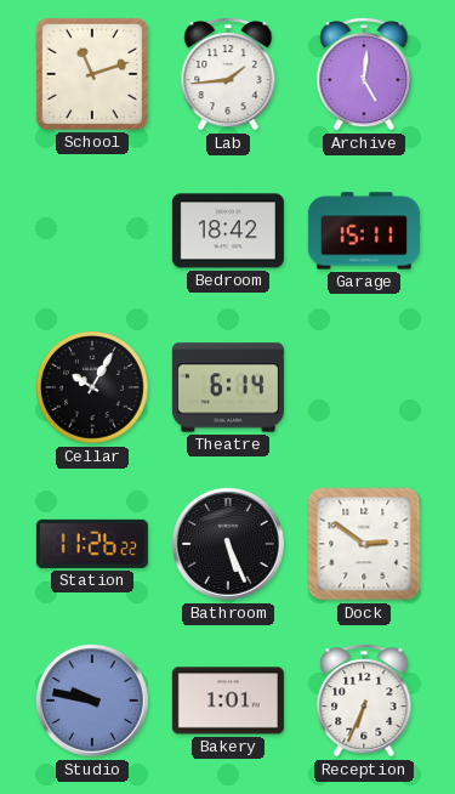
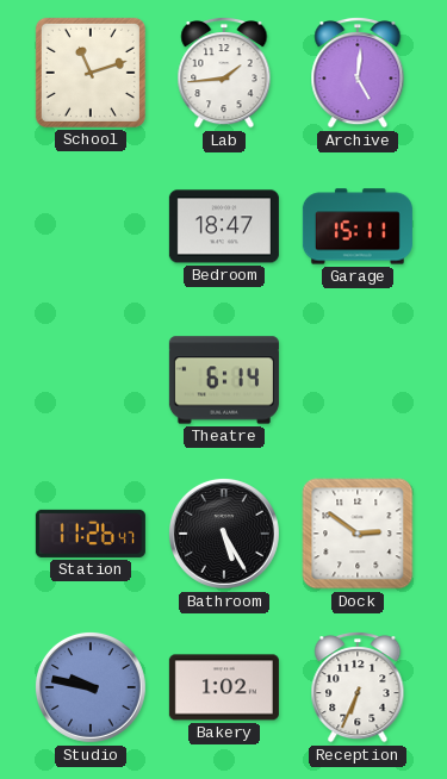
Bedroom: 18:42 -> 18:47 (224, 226)
Cellar: 10:05 -> none (92, 387)
Station: 11:26:22 -> 11:26:47 (91, 534)
Bathroom: 5:26 -> 5:25 (224, 534)
Bakery: 1:01 -> 1:02 (224, 687)
